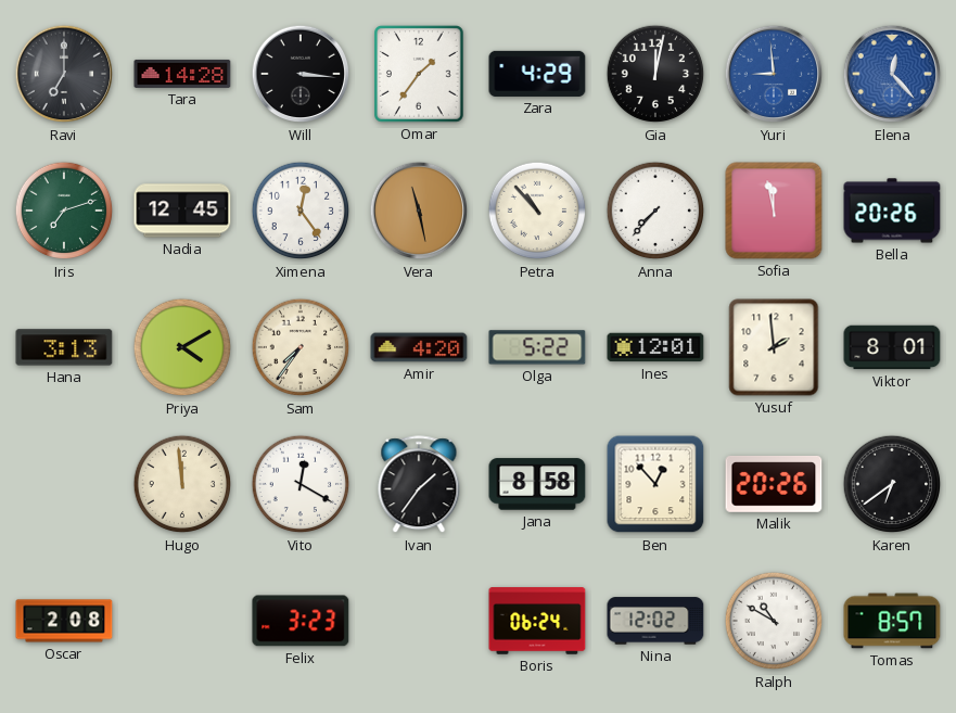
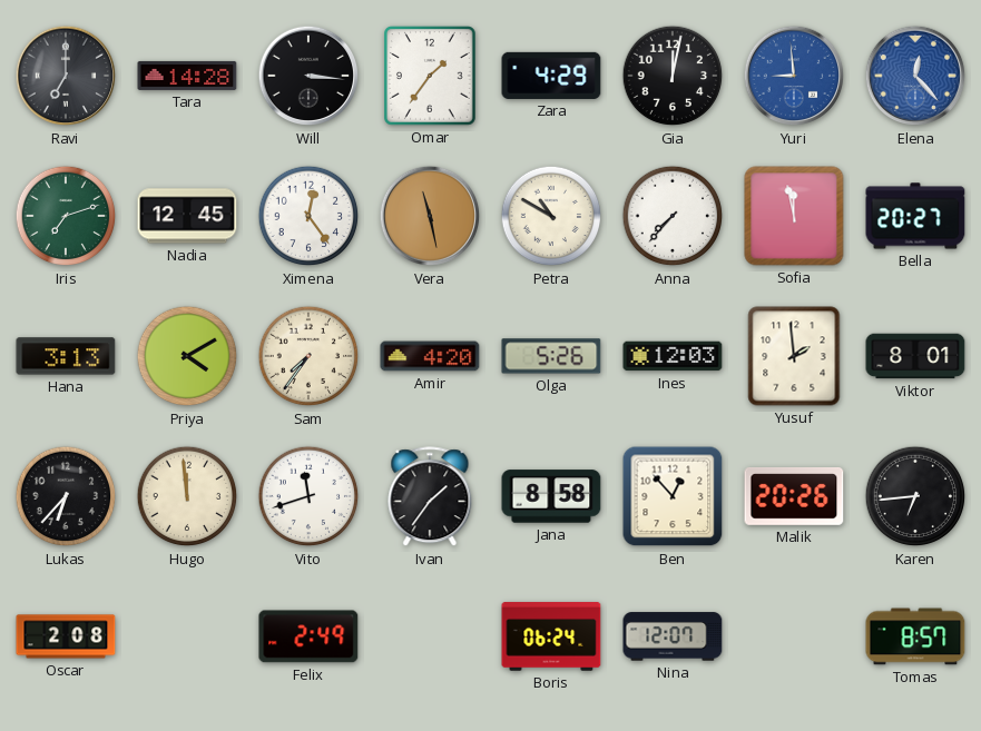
Petra: 10:53 -> 10:50 (551, 216)
Bella: 20:26 -> 20:27 (915, 216)
Olga: 5:22 -> 5:26 (551, 356)
Ines: 12:01 -> 12:03 (673, 356)
Lukas: none -> 6:37 (66, 496)
Vito: 12:20 -> 11:42 (308, 496)
Karen: 6:39 -> 6:44 (915, 496)
Felix: 3:23 -> 2:49 (308, 636)
Nina: 12:02 -> 12:07 (673, 636)
Ralph: 10:50 -> none (774, 621)
